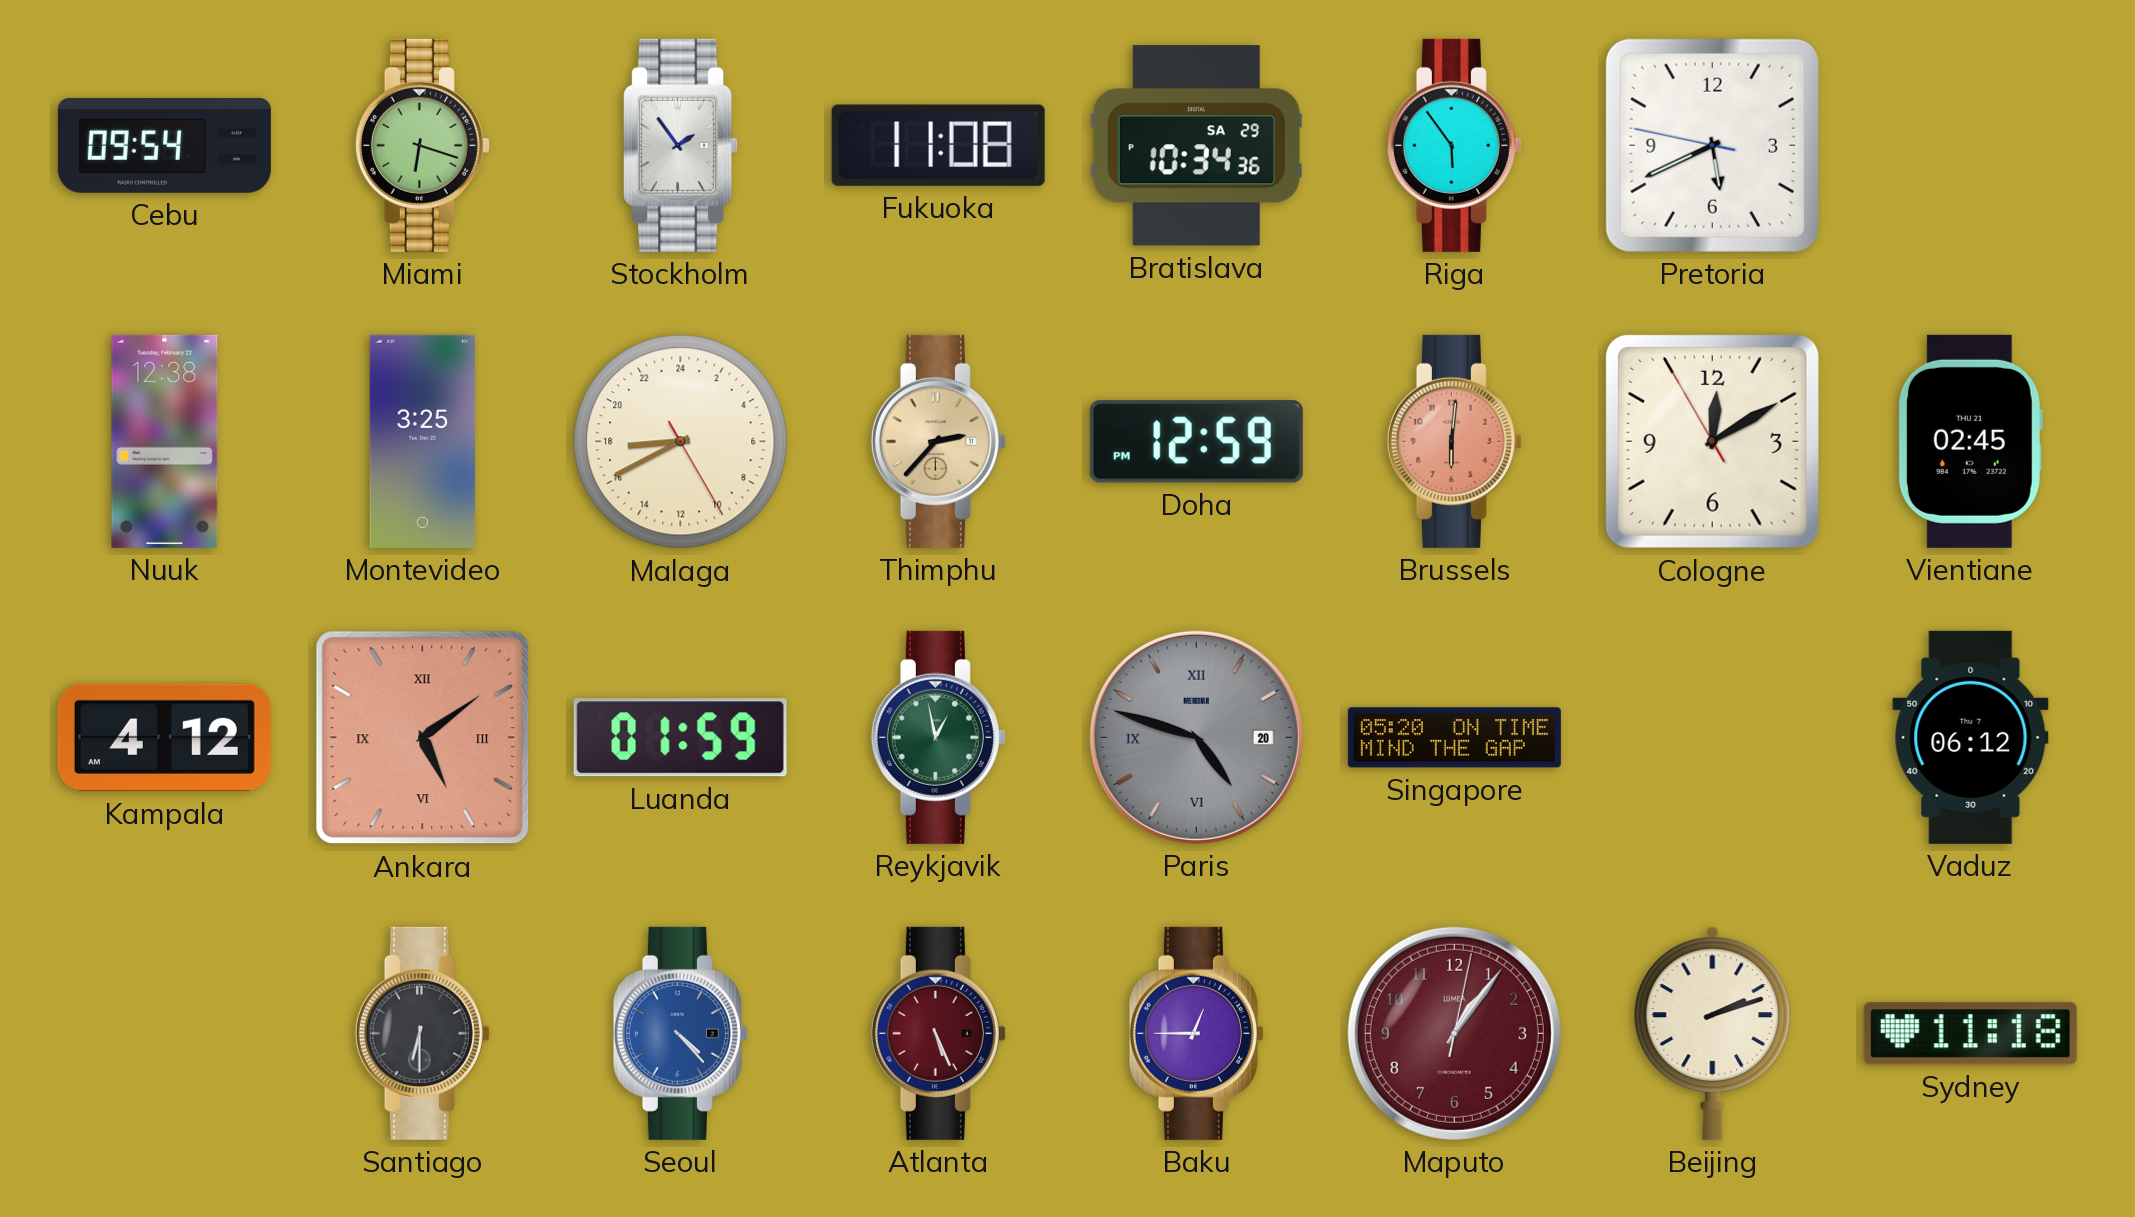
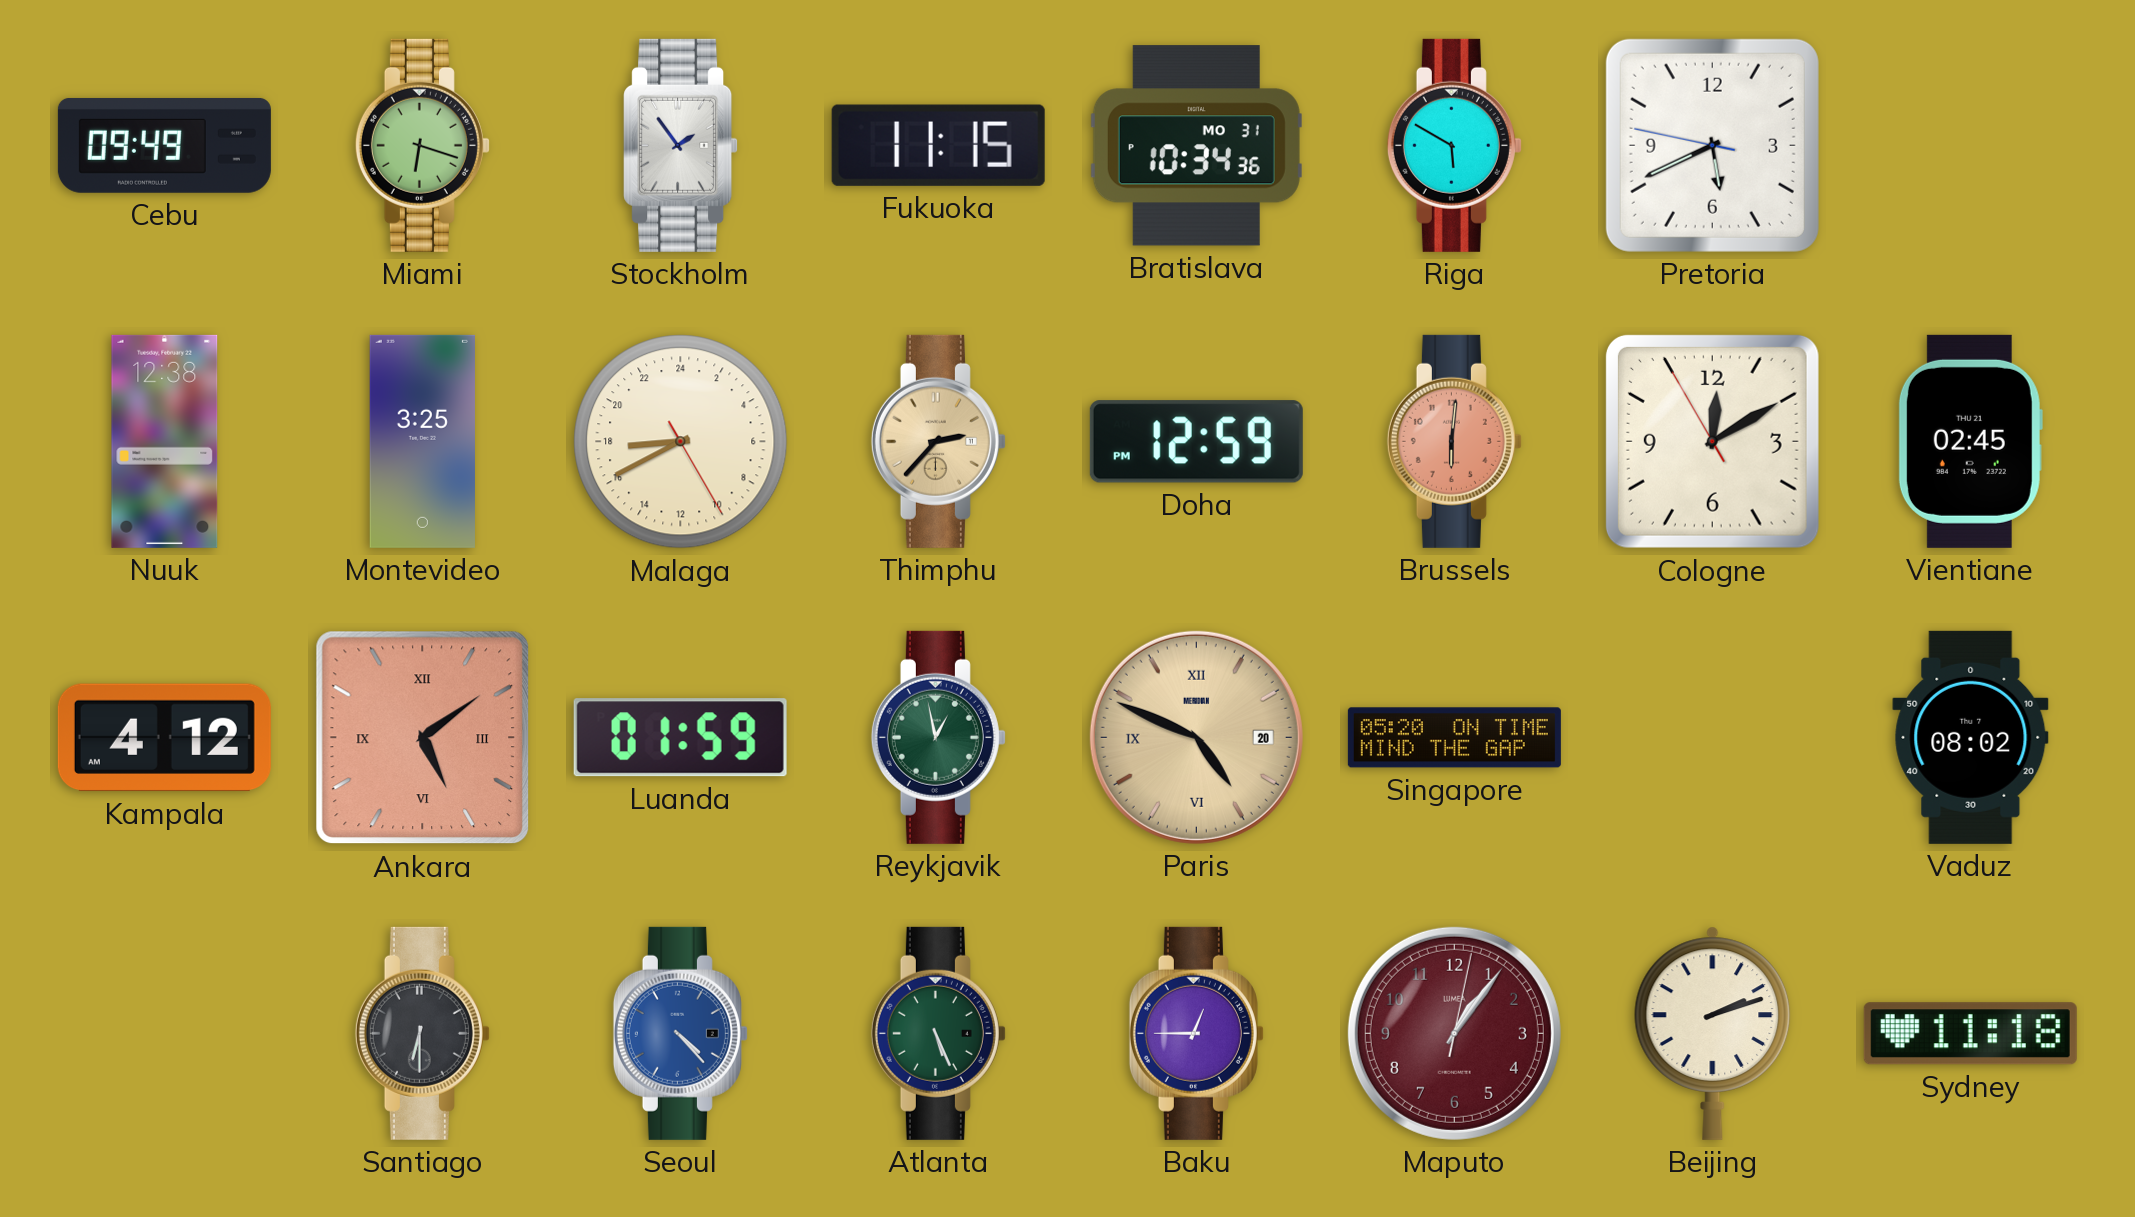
Cebu: 09:54 -> 09:49 (164, 145)
Fukuoka: 11:08 -> 11:15 (938, 145)
Bratislava date: SA 29 -> MO 31 (1196, 146)
Riga: 5:54 -> 5:50 (1454, 145)
Paris: 4:48 -> 4:49 (1196, 737)
Paris dial: grey -> champagne (1196, 737)
Vaduz: 06:12 -> 08:02 (1971, 737)
Atlanta dial: burgundy -> green (938, 1033)
